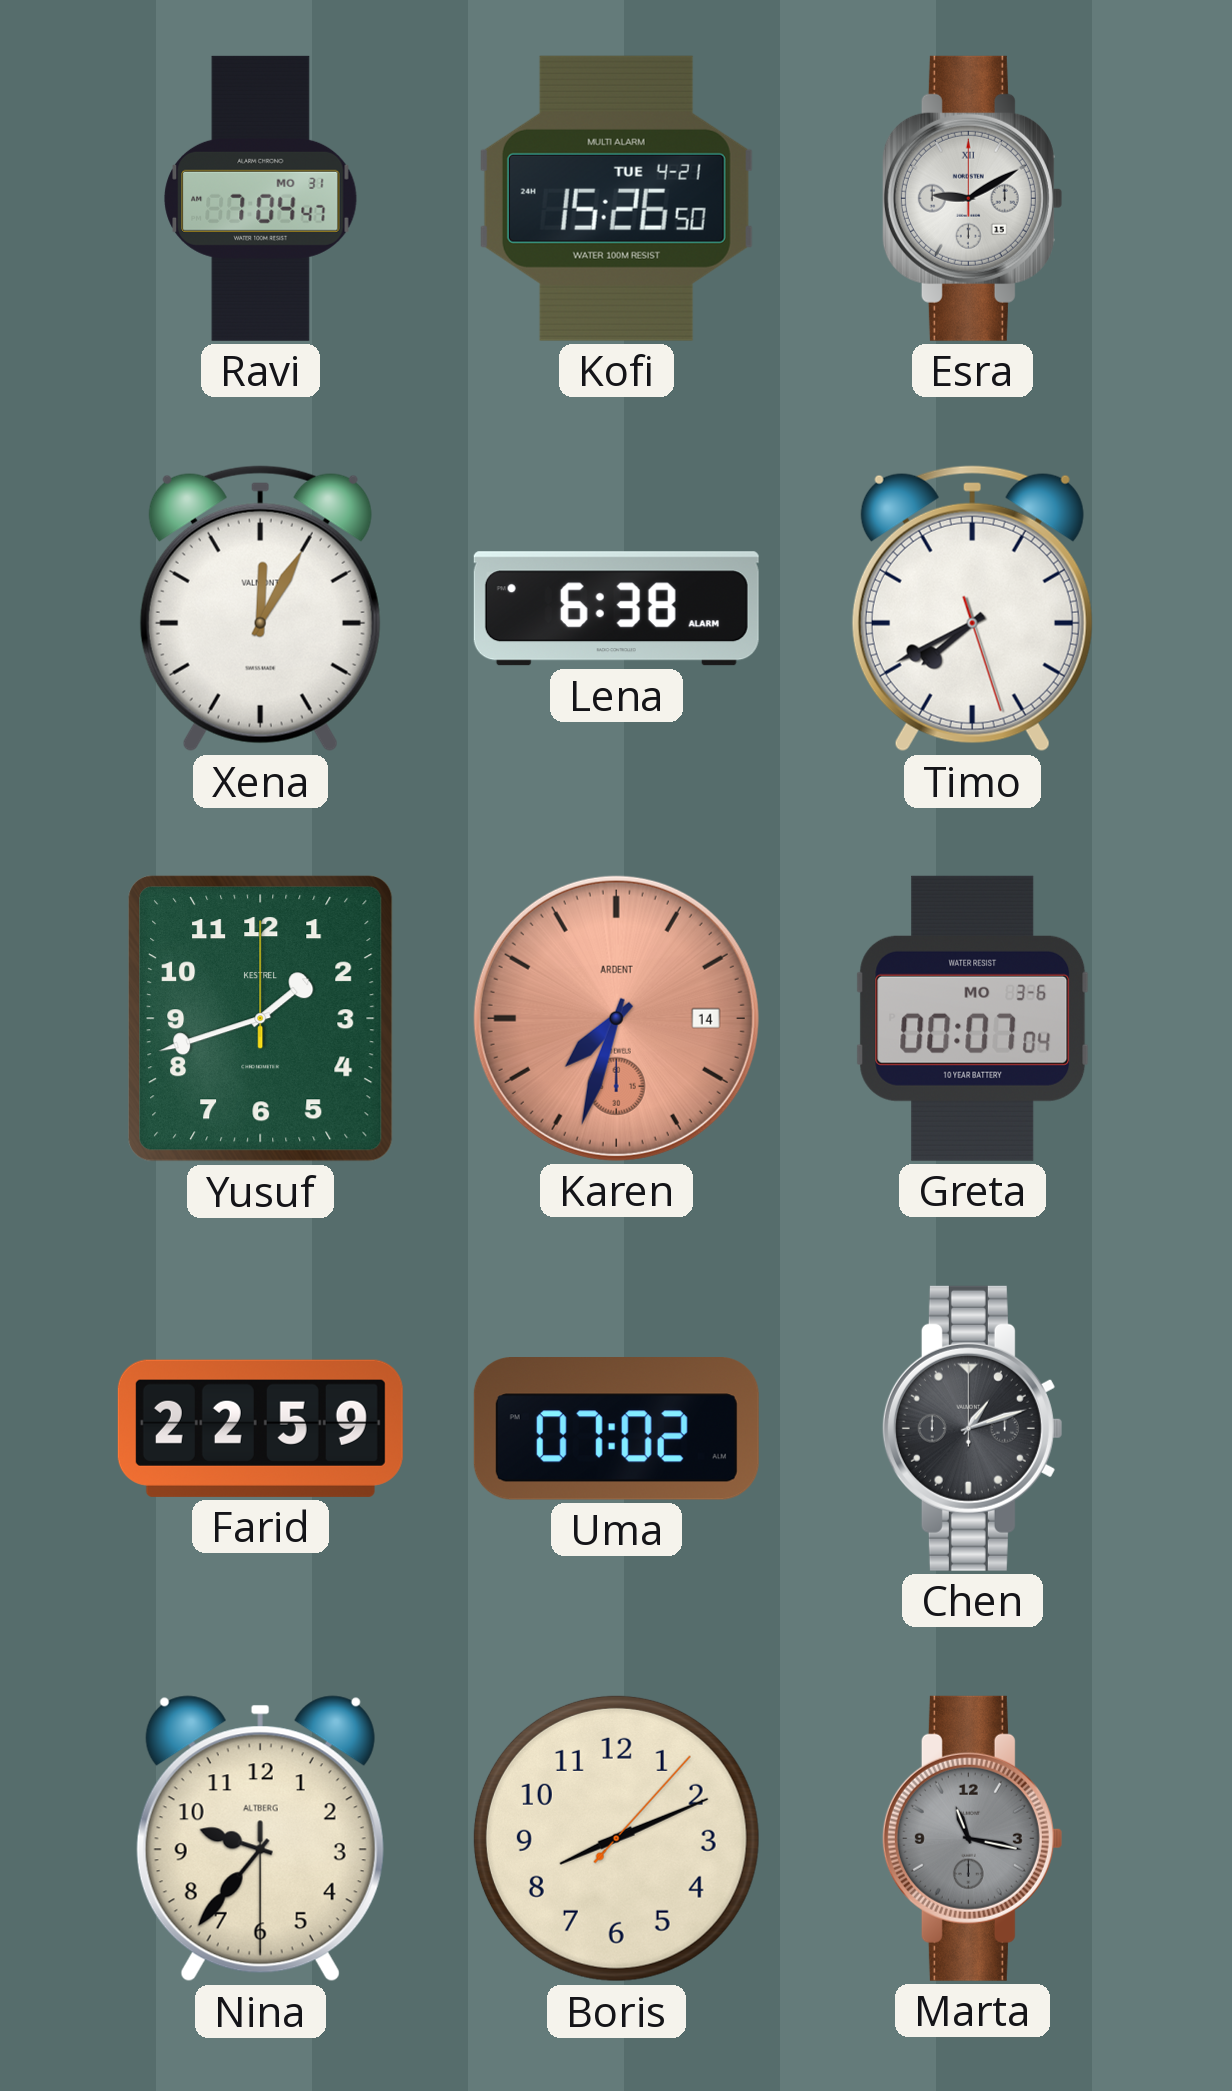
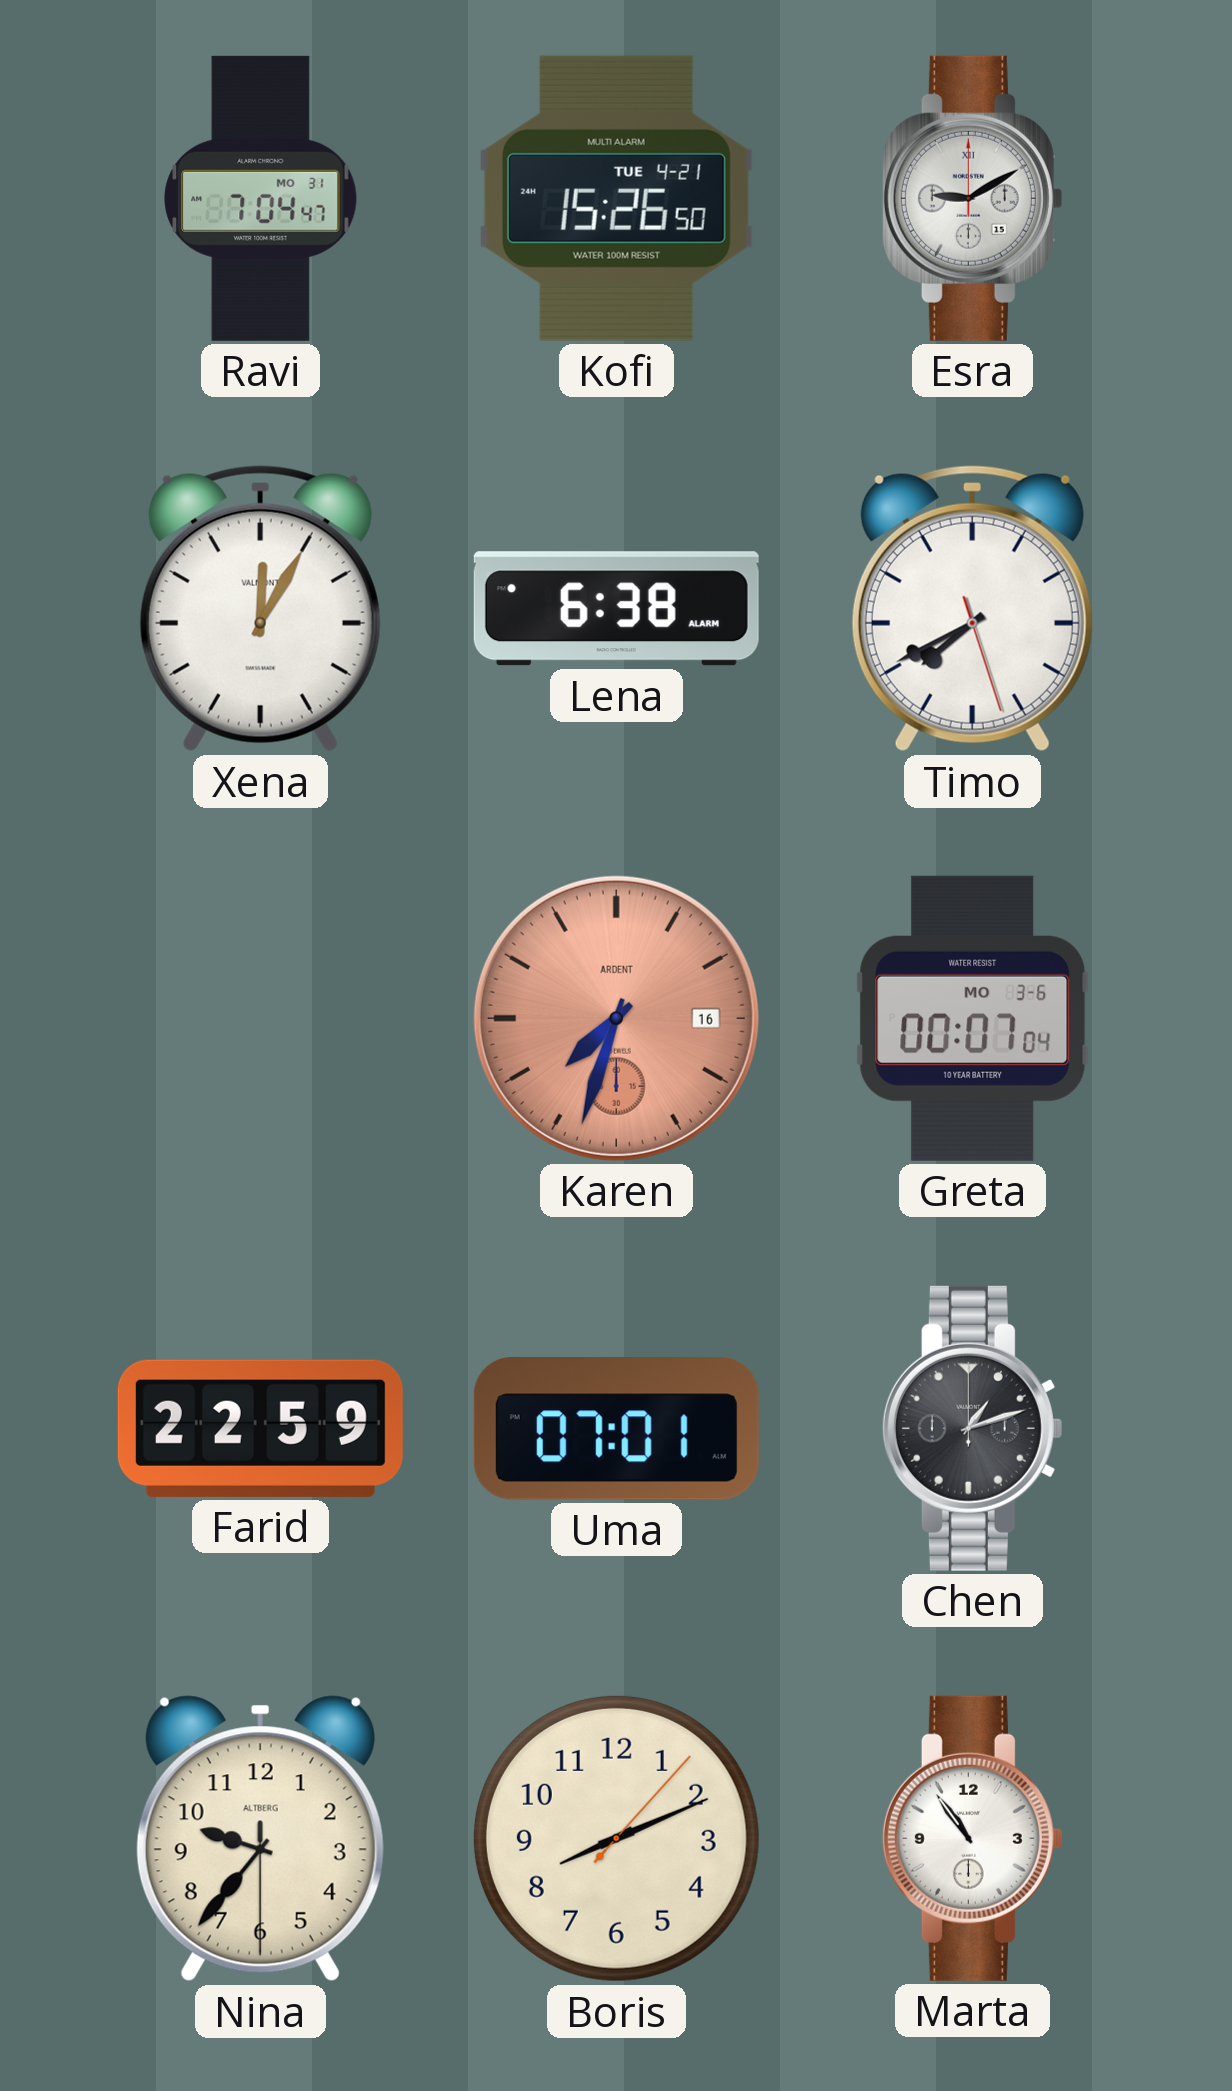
Yusuf: 1:42 -> none (261, 1019)
Karen date: 14 -> 16 (616, 1018)
Uma: 07:02 -> 07:01 (616, 1429)
Marta: 11:17 -> 10:54 (972, 1838)
Marta dial: grey -> white (972, 1838)
